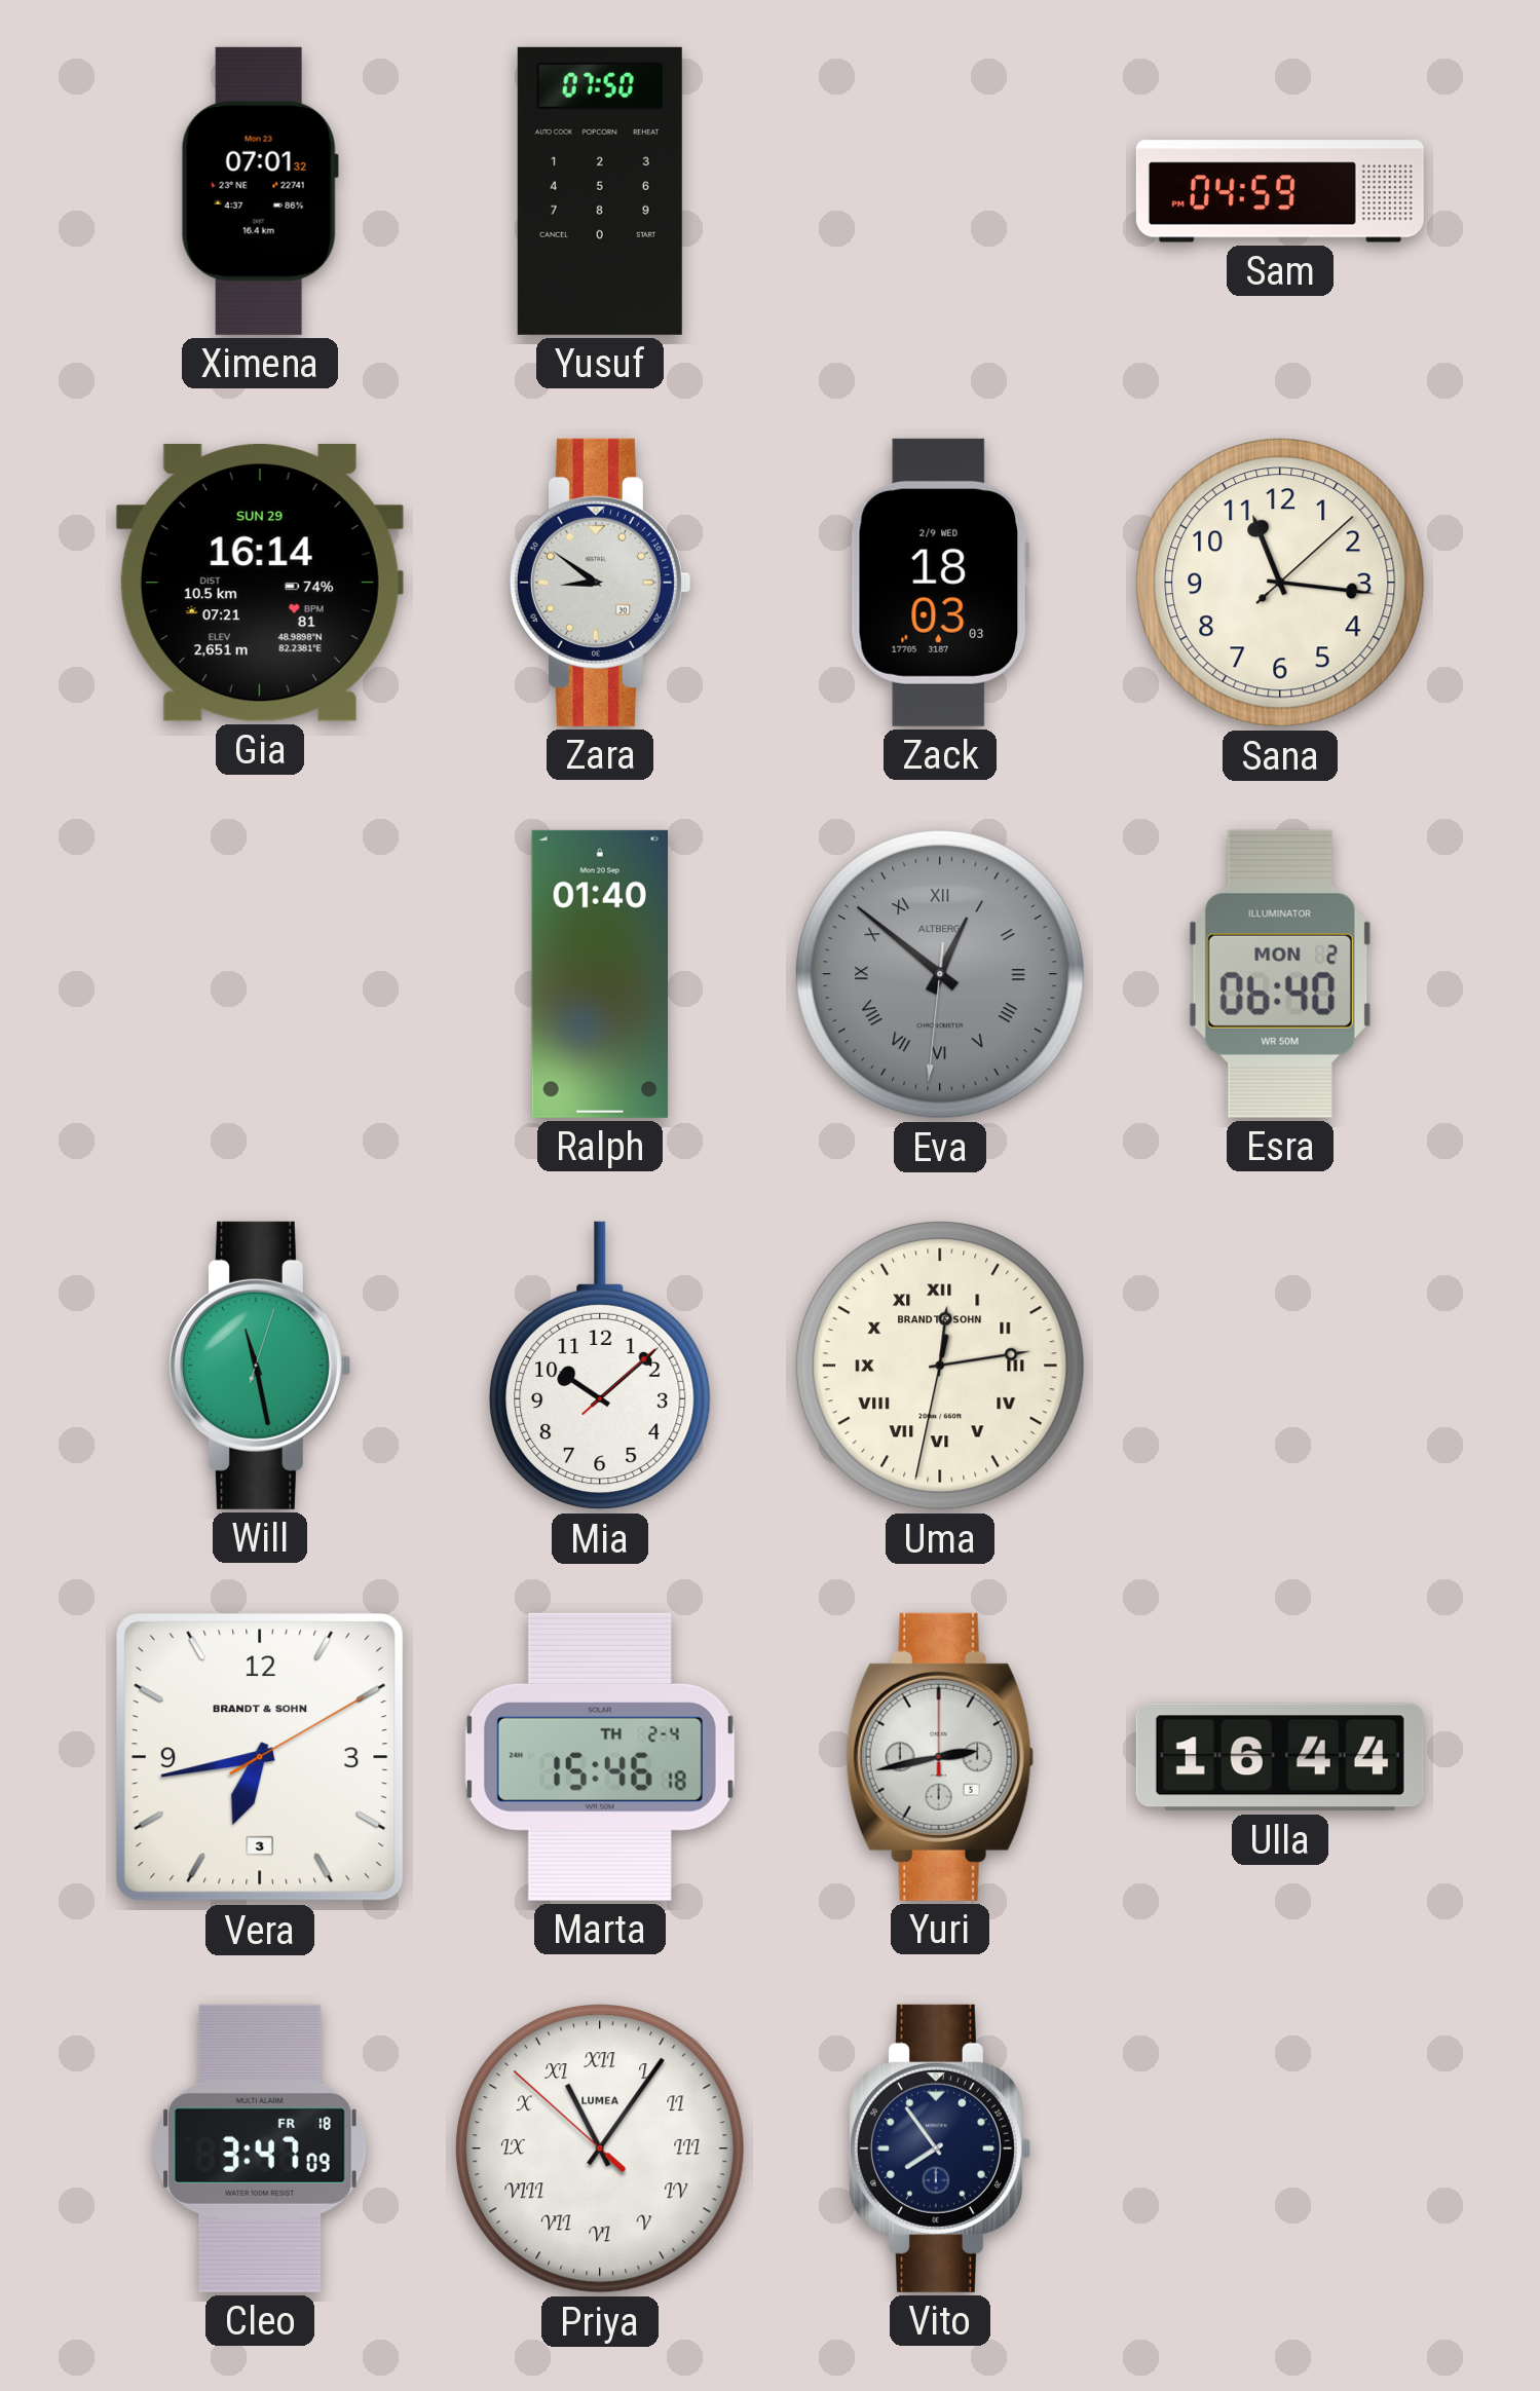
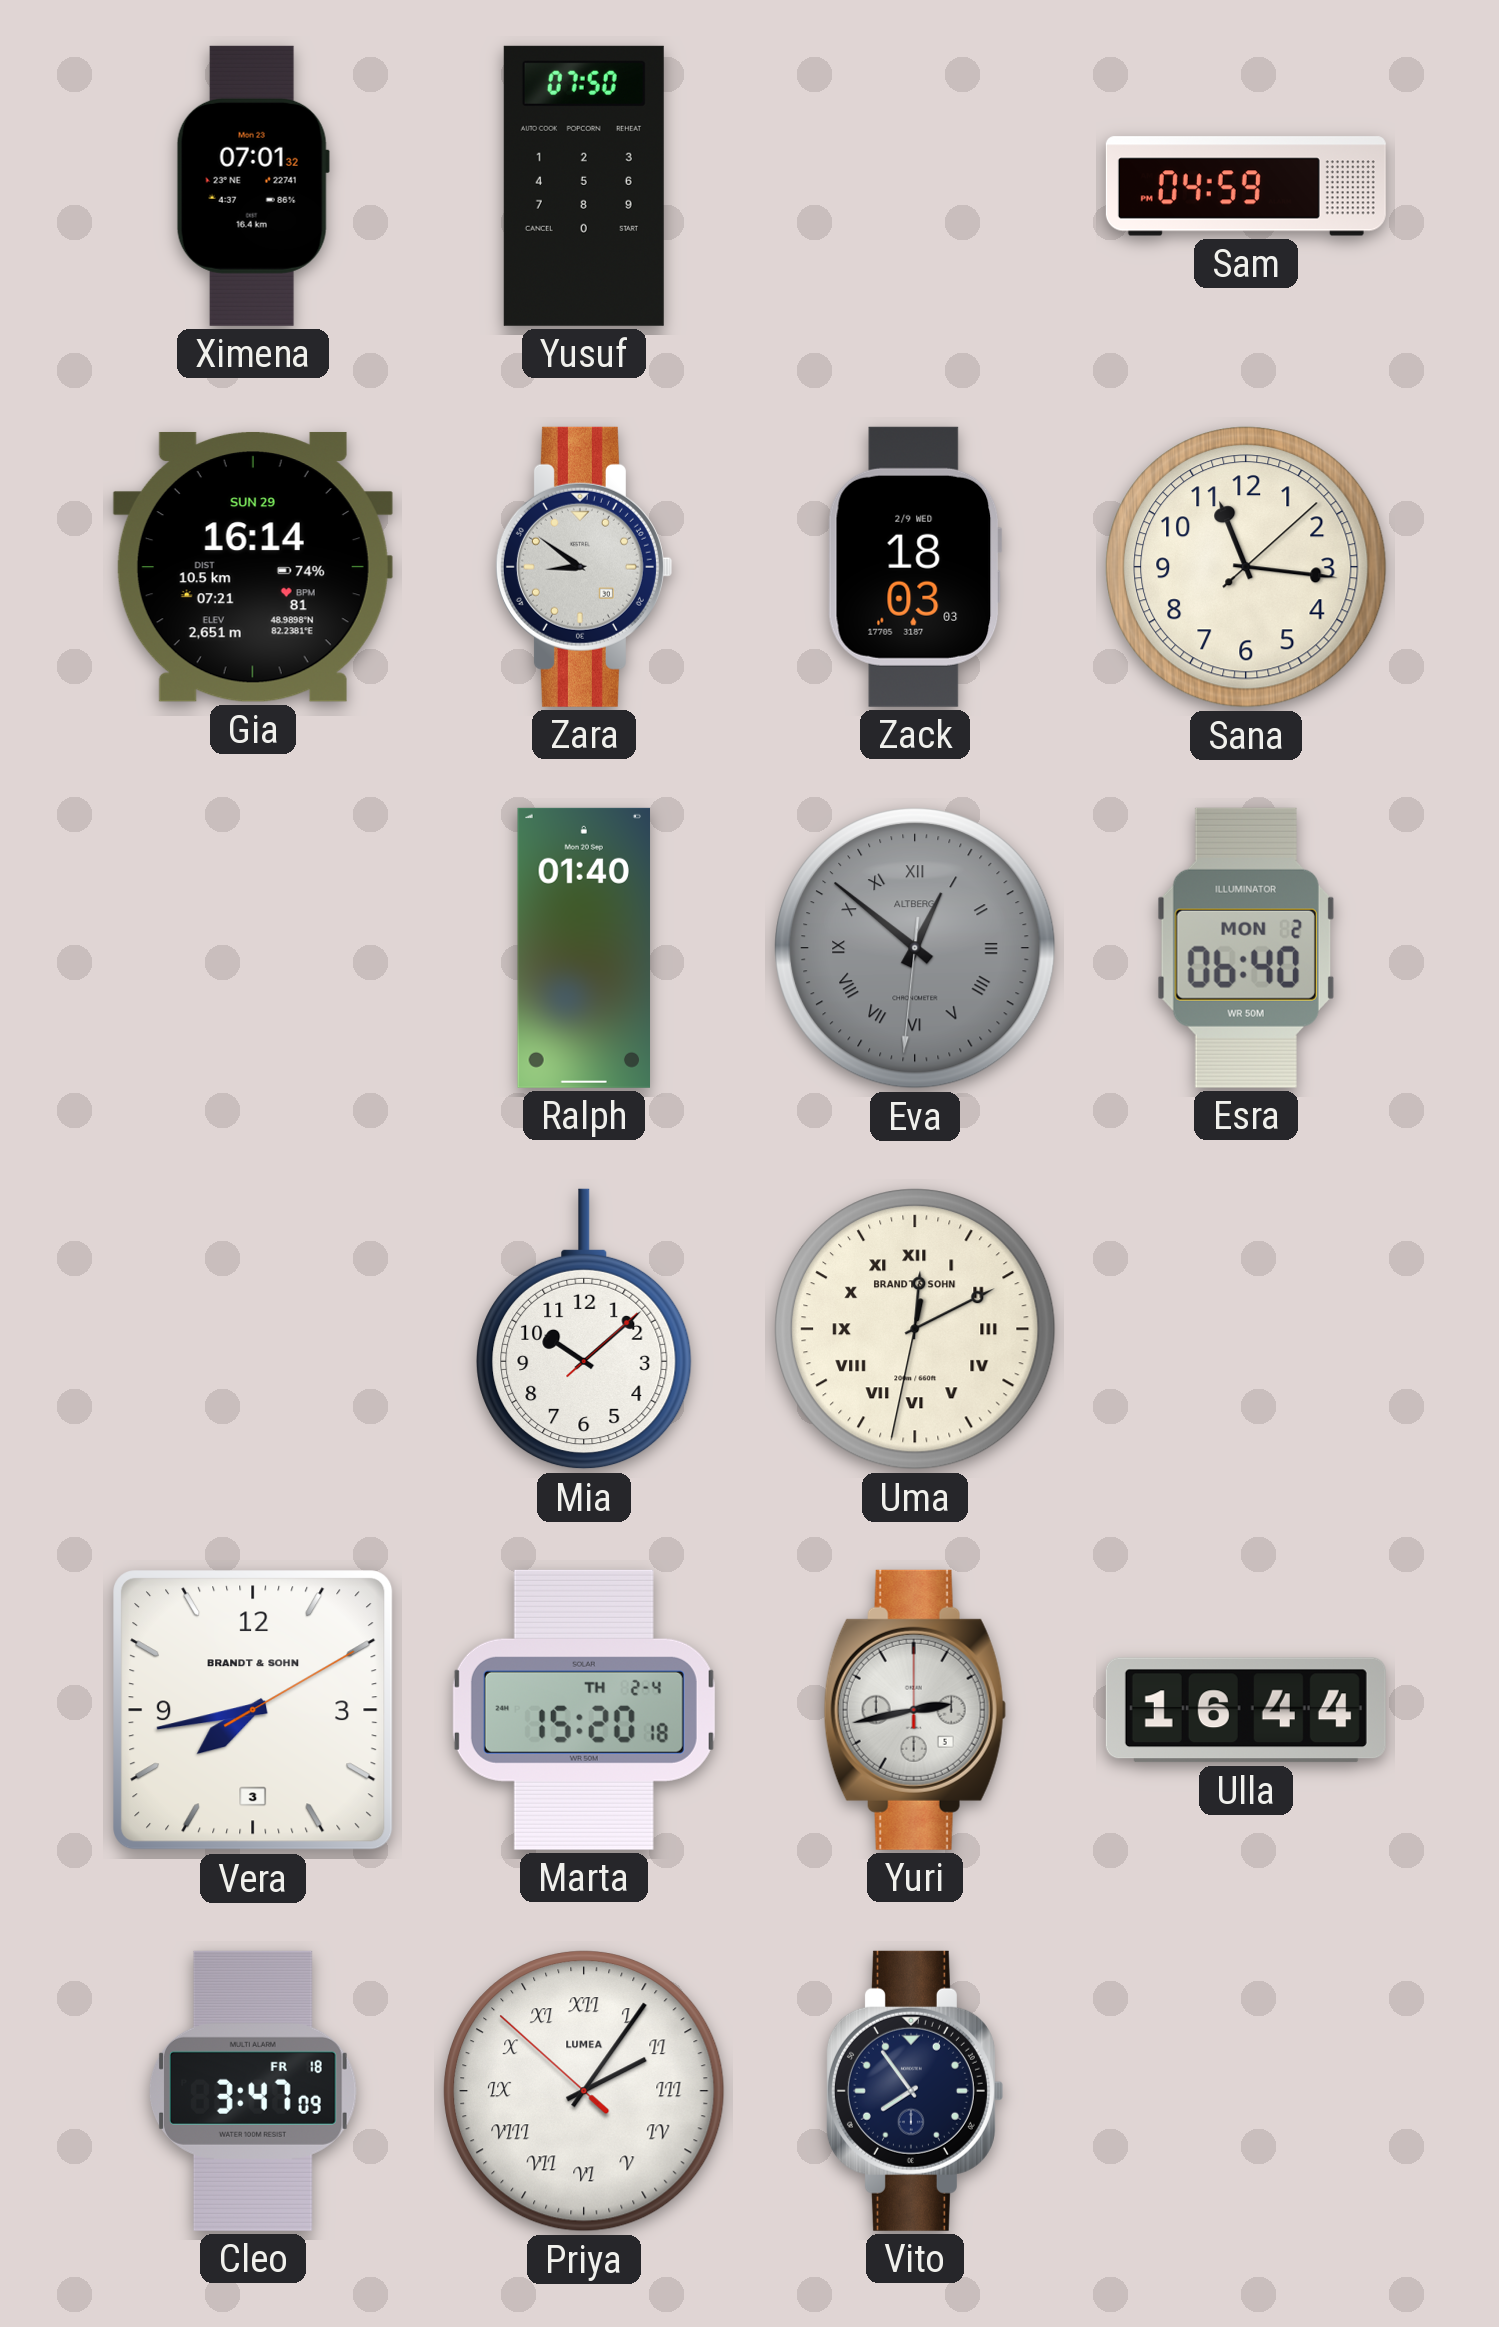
Will: 11:28 -> none (259, 1366)
Uma: 12:13 -> 12:10 (915, 1329)
Vera: 6:43 -> 7:43 (253, 1710)
Marta: 15:46 -> 15:20 (584, 1710)
Priya: 11:05 -> 2:05 (584, 2091)
